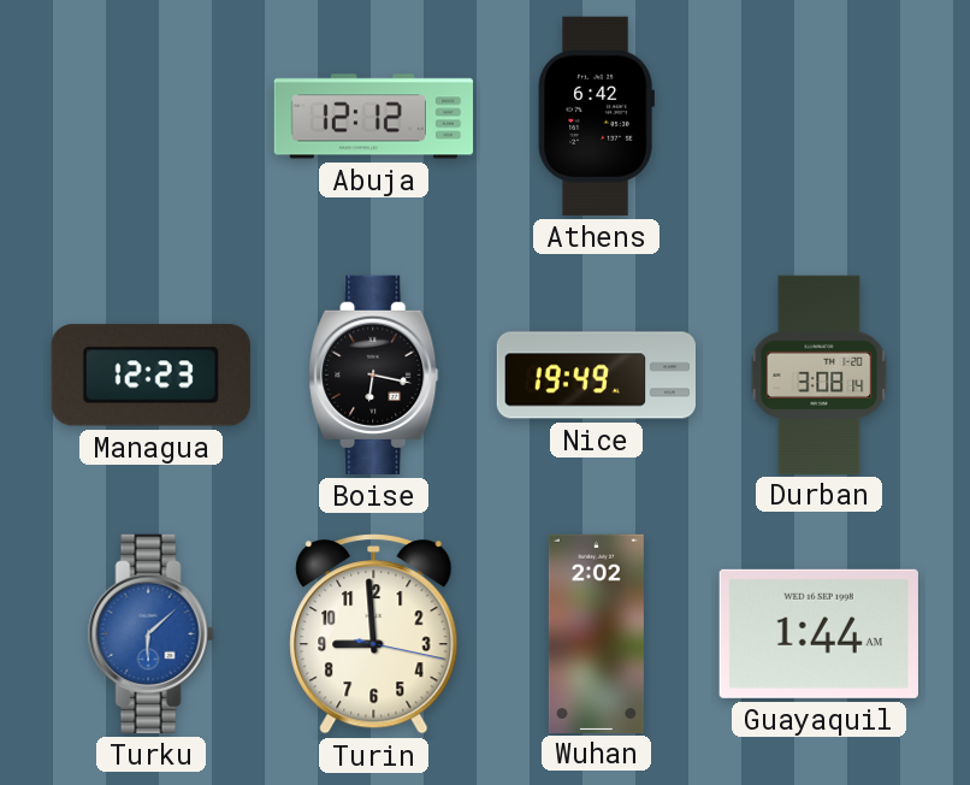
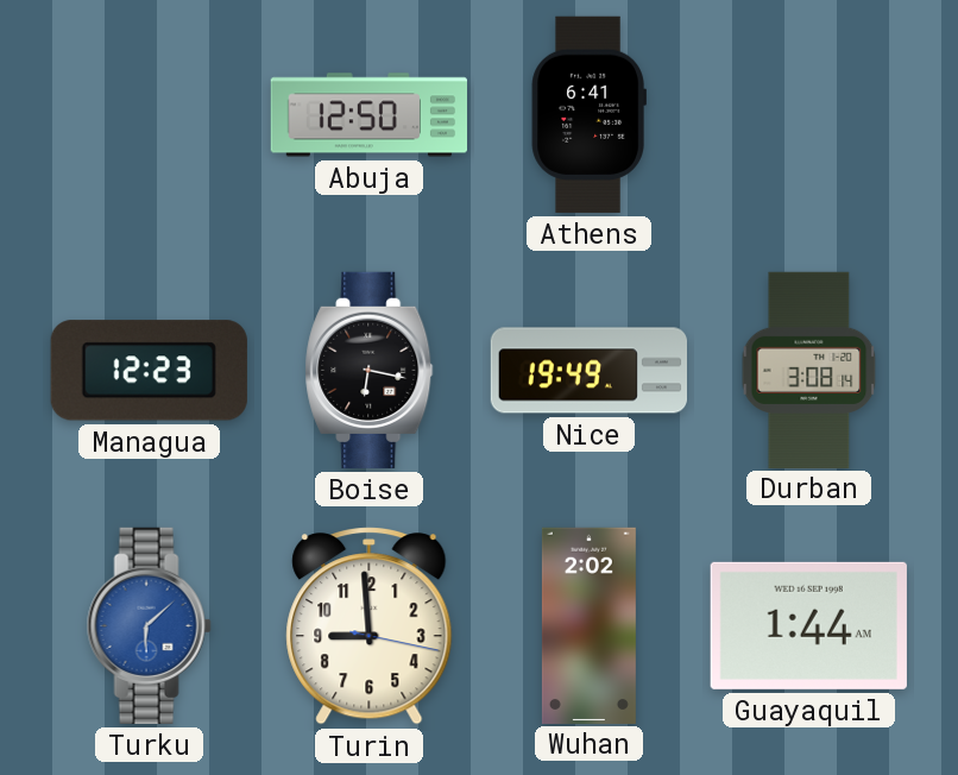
Abuja: 12:12 -> 12:50 (368, 115)
Athens: 6:42 -> 6:41 (588, 114)
